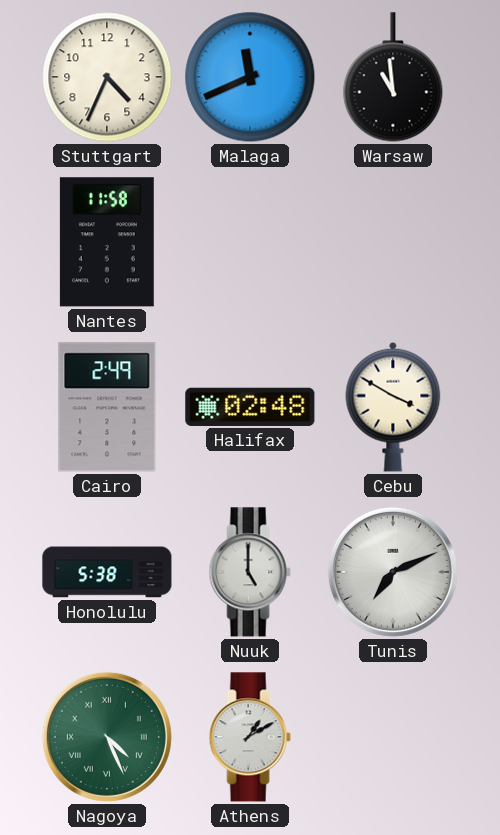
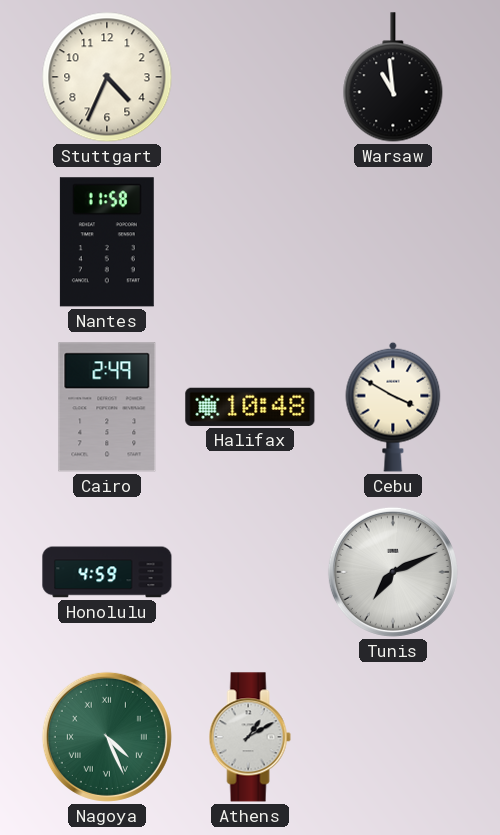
Malaga: 11:41 -> none (250, 77)
Halifax: 02:48 -> 10:48 (250, 407)
Honolulu: 5:38 -> 4:59 (107, 572)
Nuuk: 5:00 -> none (250, 572)
